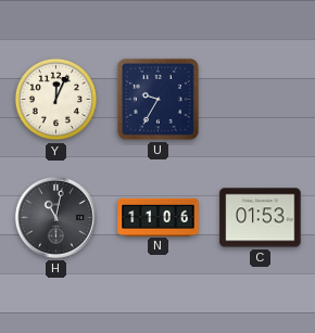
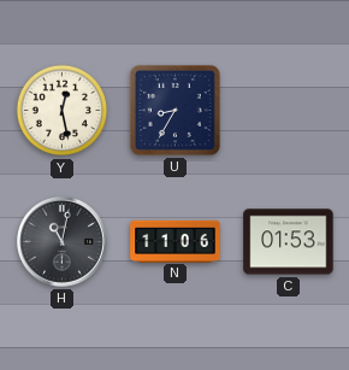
Y: 12:04 -> 12:28 (63, 111)
U: 9:35 -> 8:35 (174, 110)
